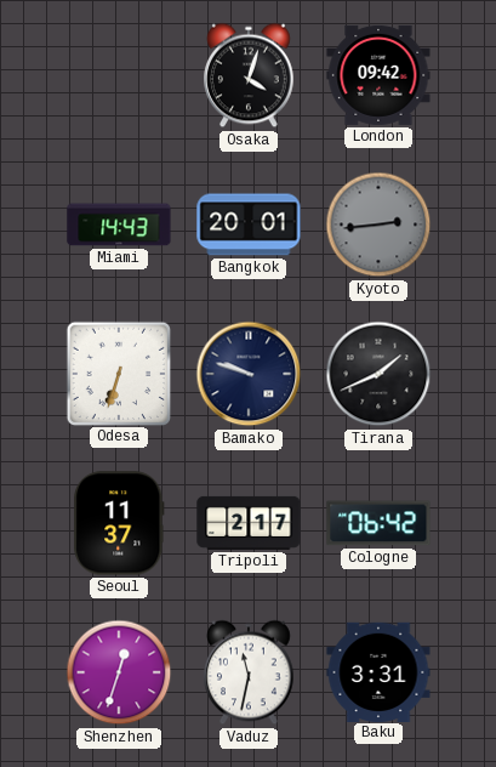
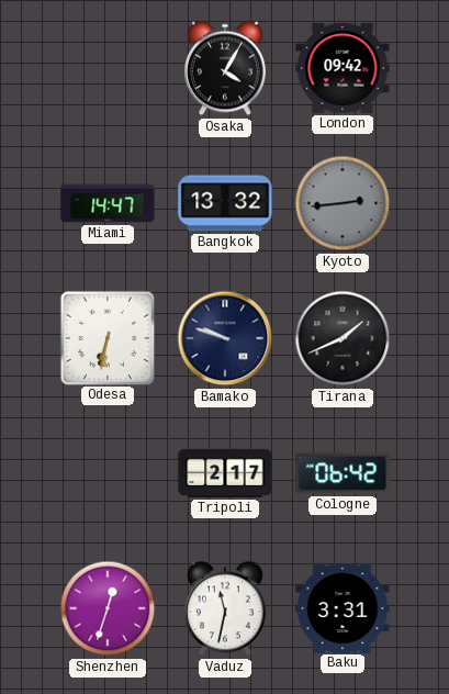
Osaka: 4:03 -> 4:05 (226, 68)
Miami: 14:43 -> 14:47 (108, 203)
Bangkok: 20:01 -> 13:32 (225, 203)
Odesa: 6:33 -> 6:32 (106, 337)
Seoul: 11:37 -> none (119, 523)
